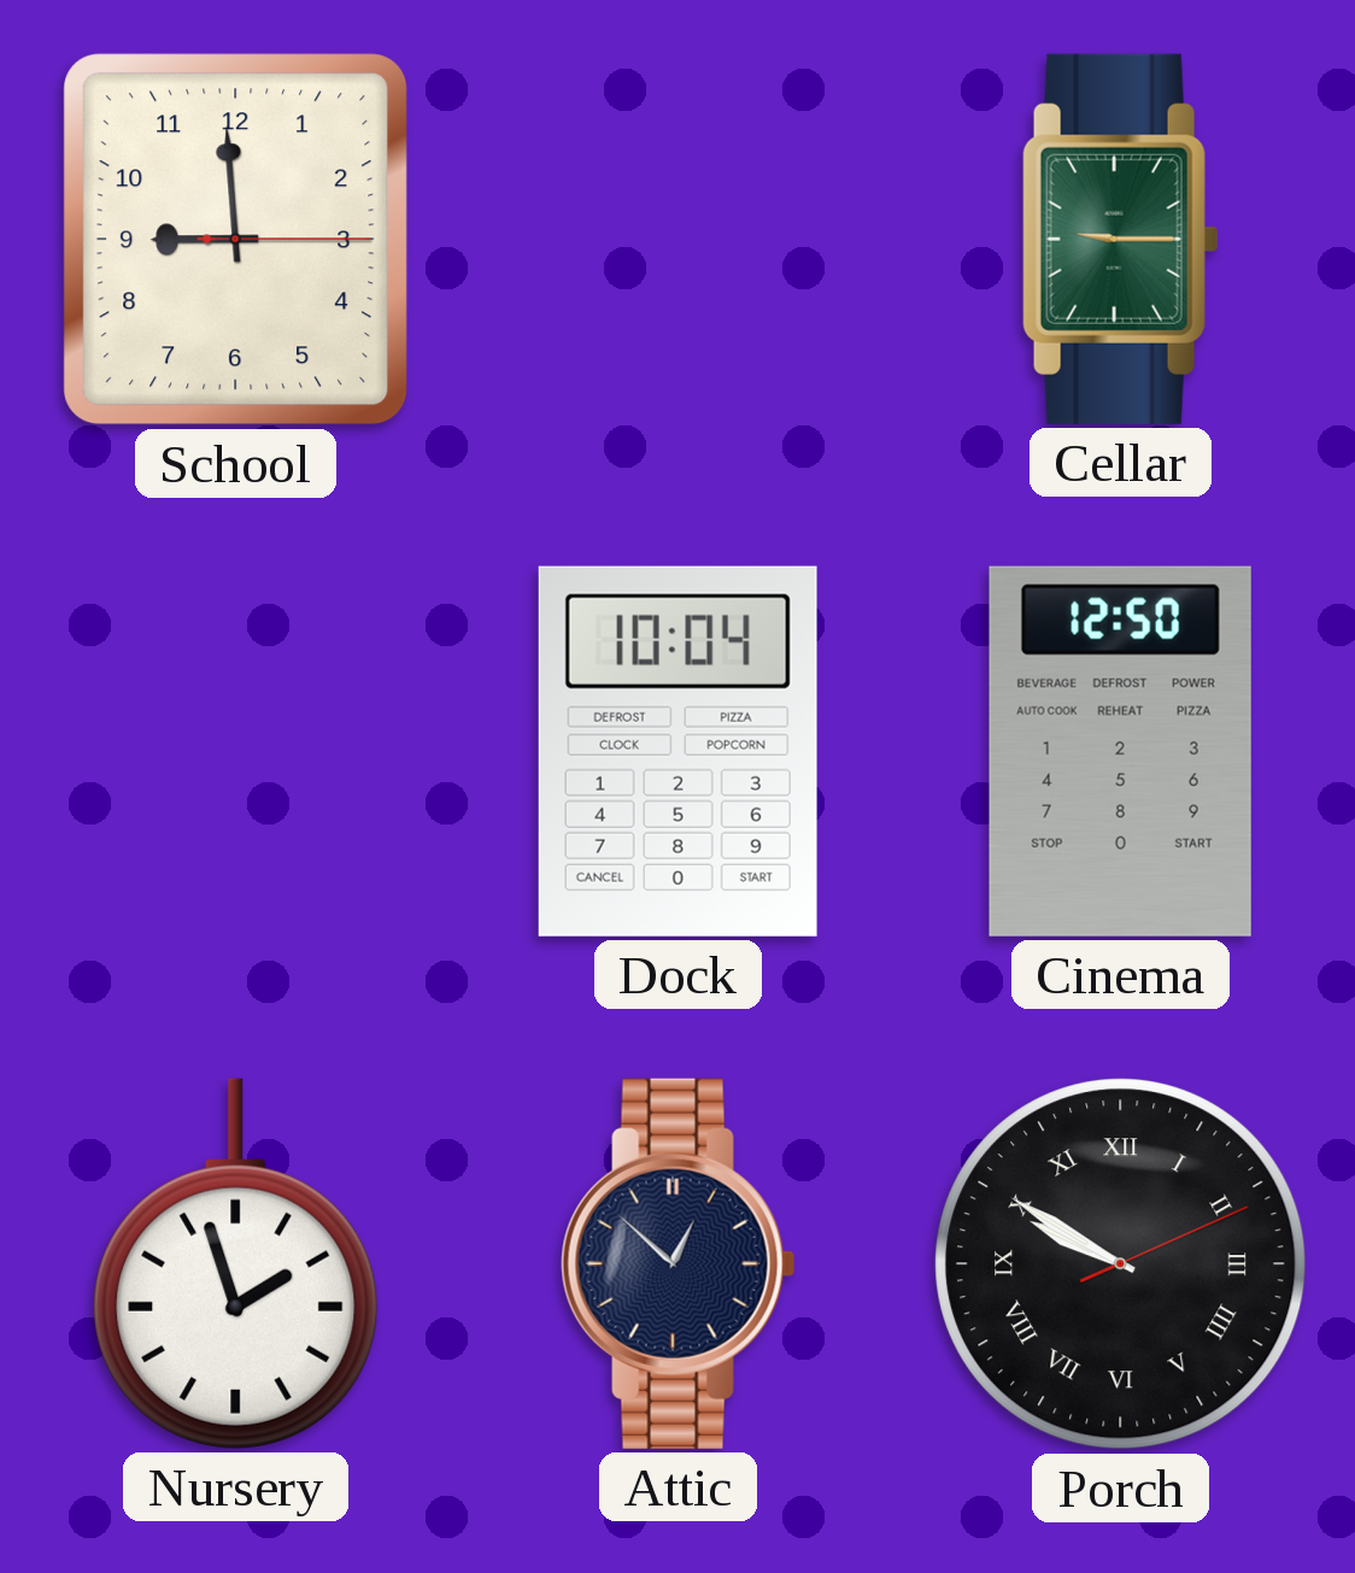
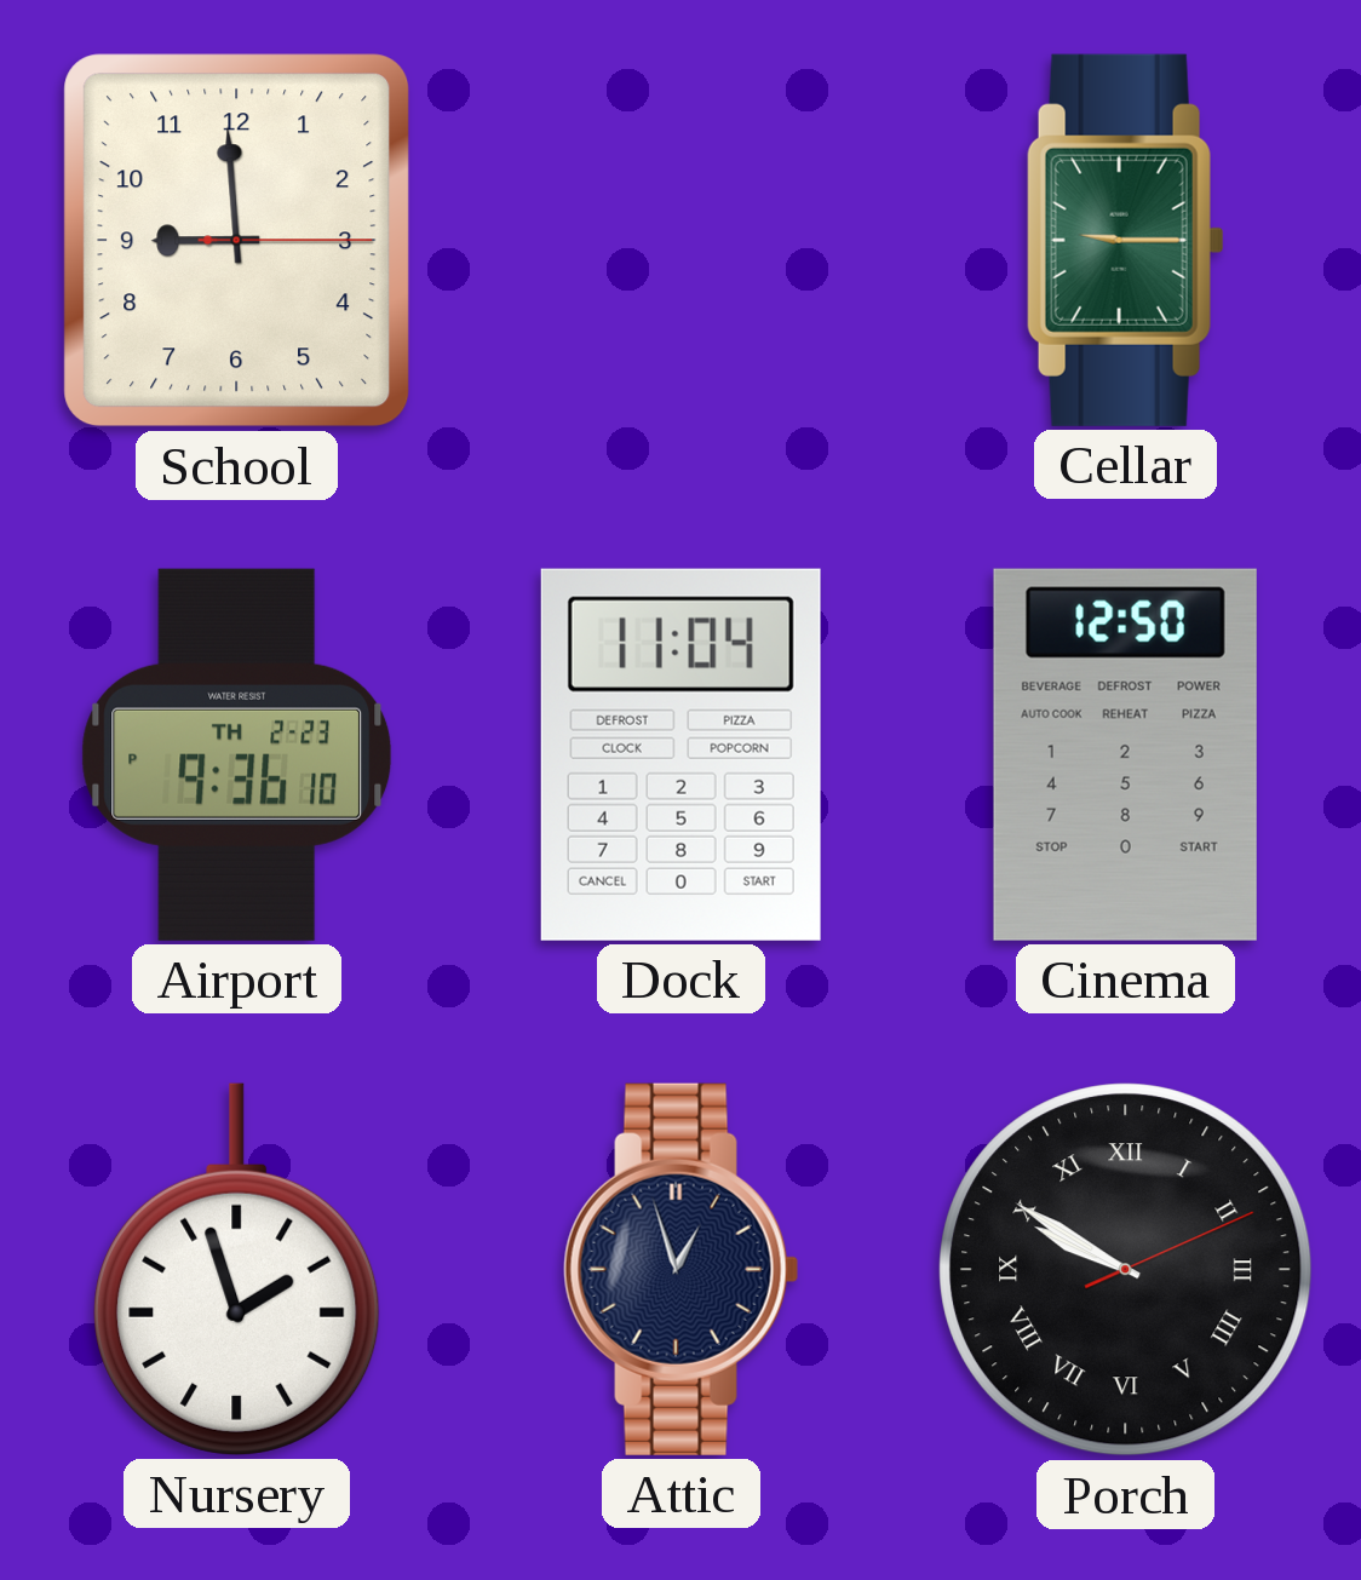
Airport: none -> 9:36 (237, 754)
Dock: 10:04 -> 11:04 (680, 754)
Attic: 12:52 -> 12:57 (682, 1269)
